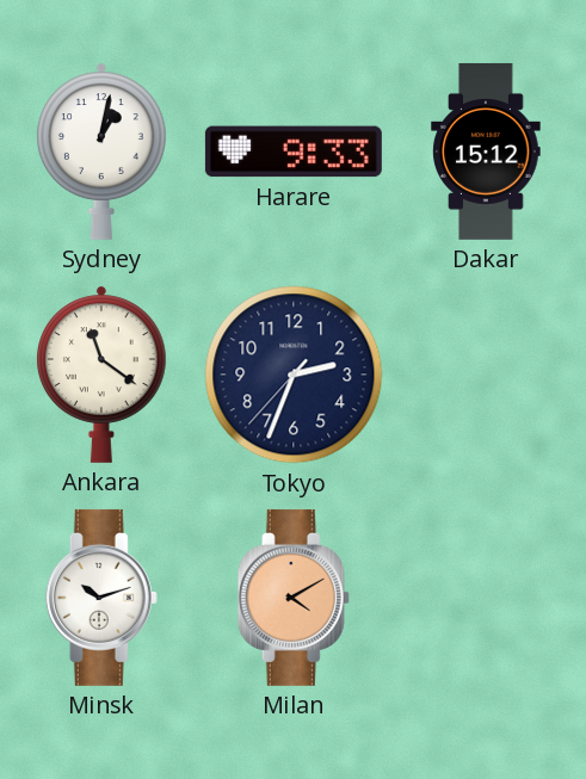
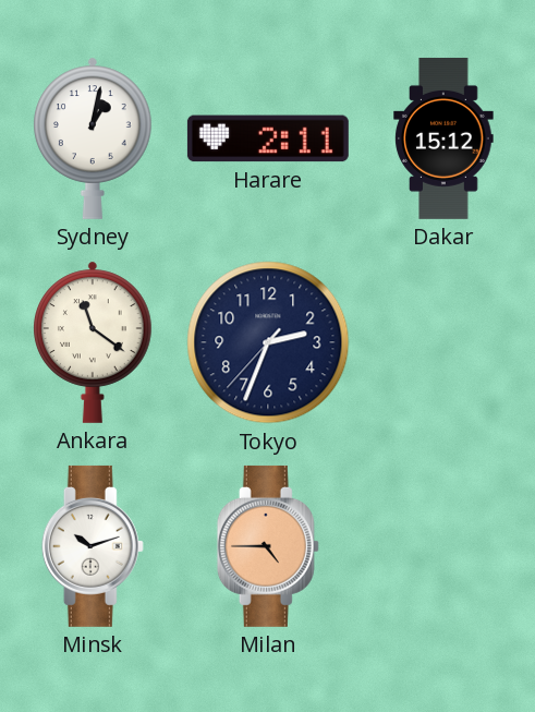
Harare: 9:33 -> 2:11 (268, 138)
Milan: 4:10 -> 4:45 (268, 546)
